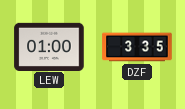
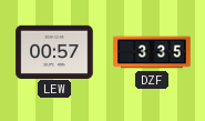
LEW: 01:00 -> 00:57 (54, 51)
